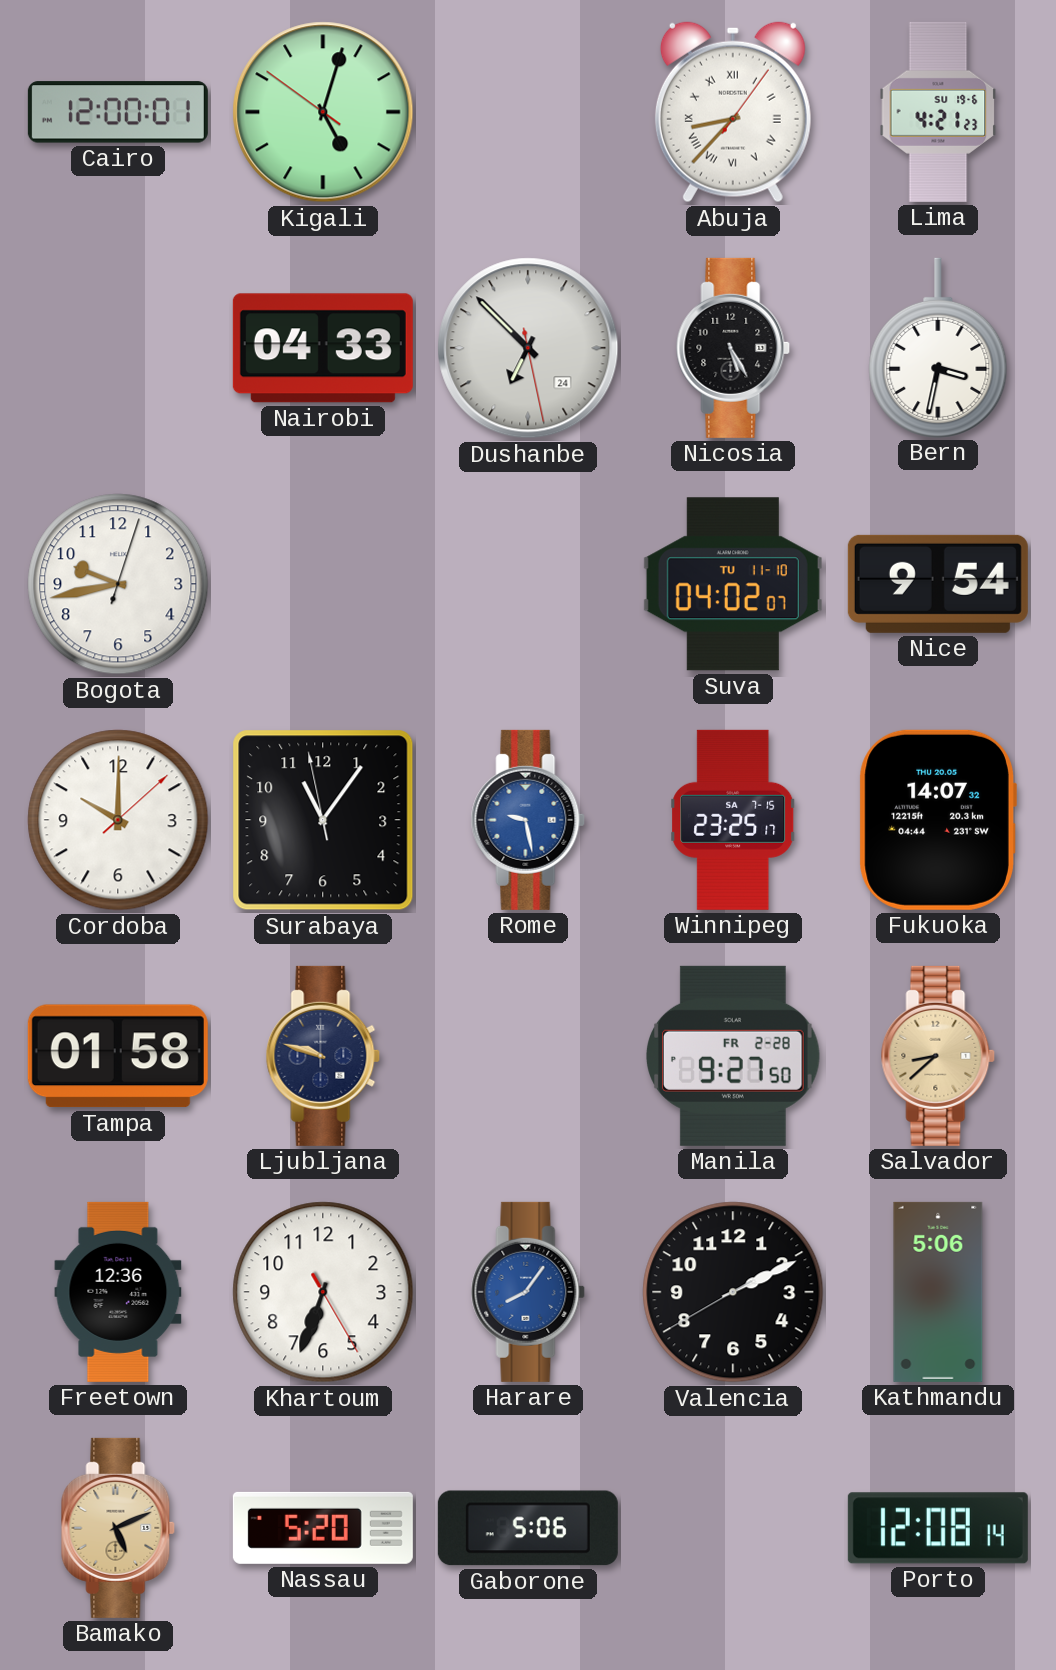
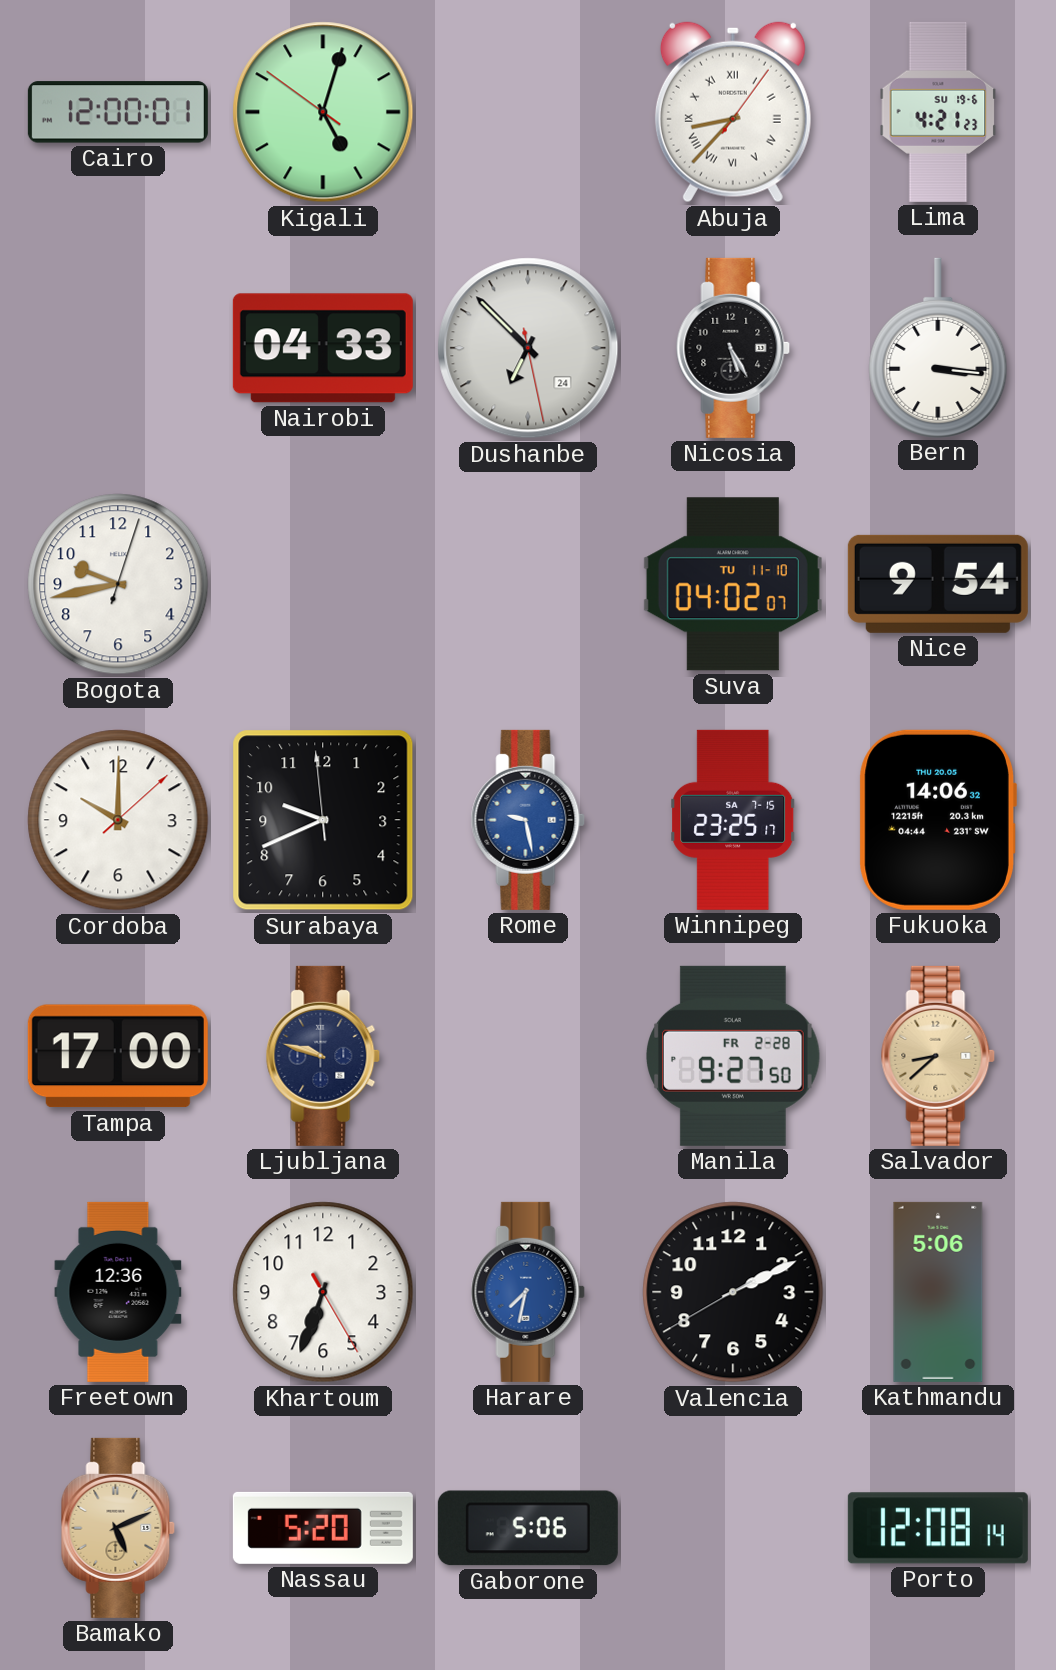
Bern: 3:32 -> 3:16 (938, 347)
Surabaya: 11:05 -> 9:40 (323, 820)
Fukuoka: 14:07 -> 14:06 (938, 820)
Tampa: 01:58 -> 17:00 (118, 1056)
Harare: 8:06 -> 7:32 (528, 1292)
